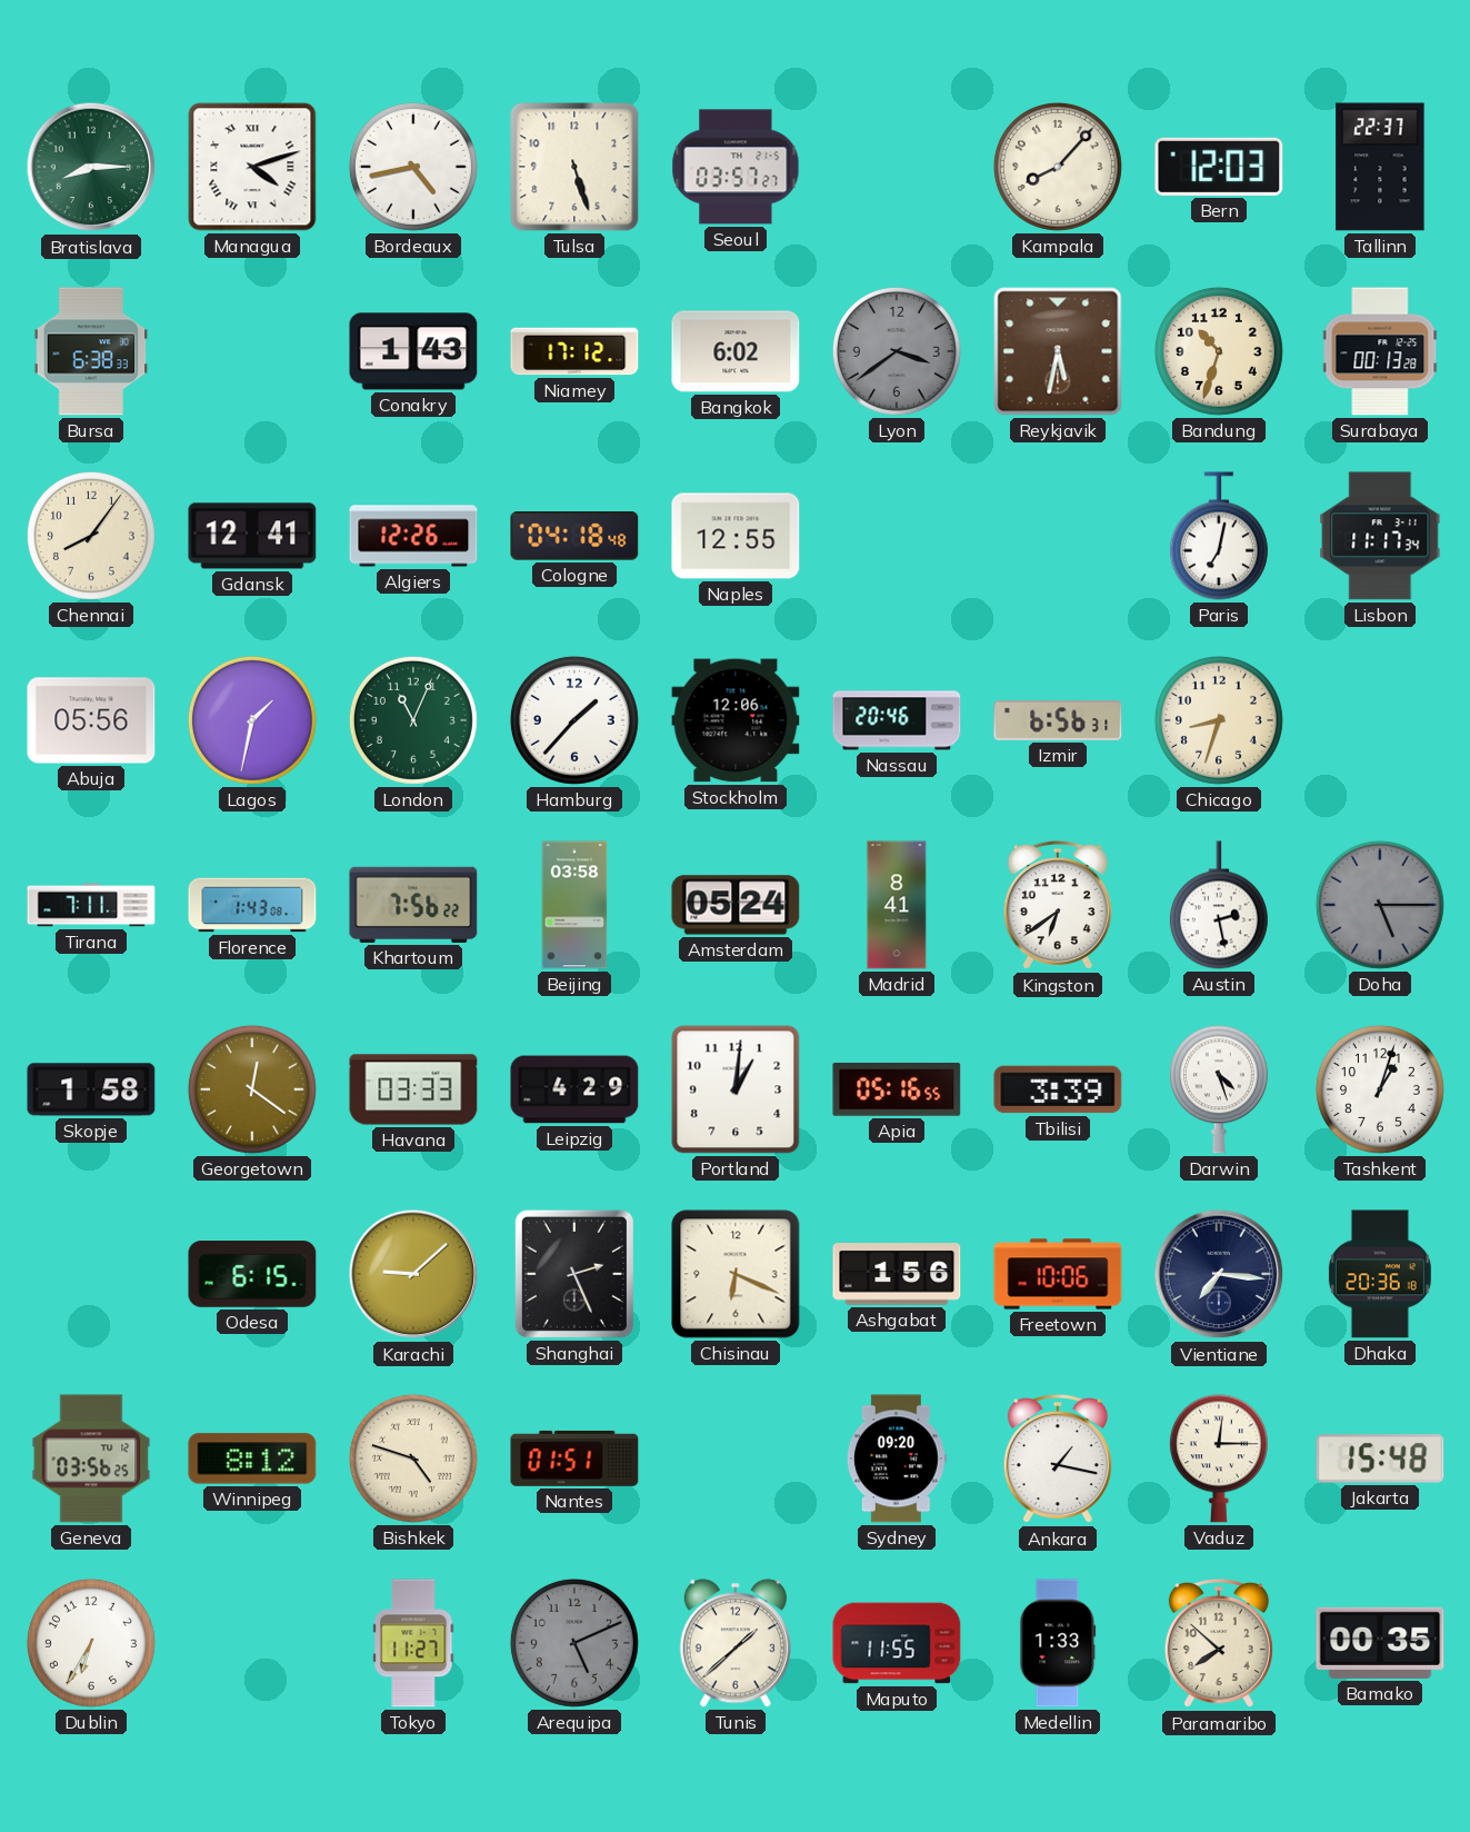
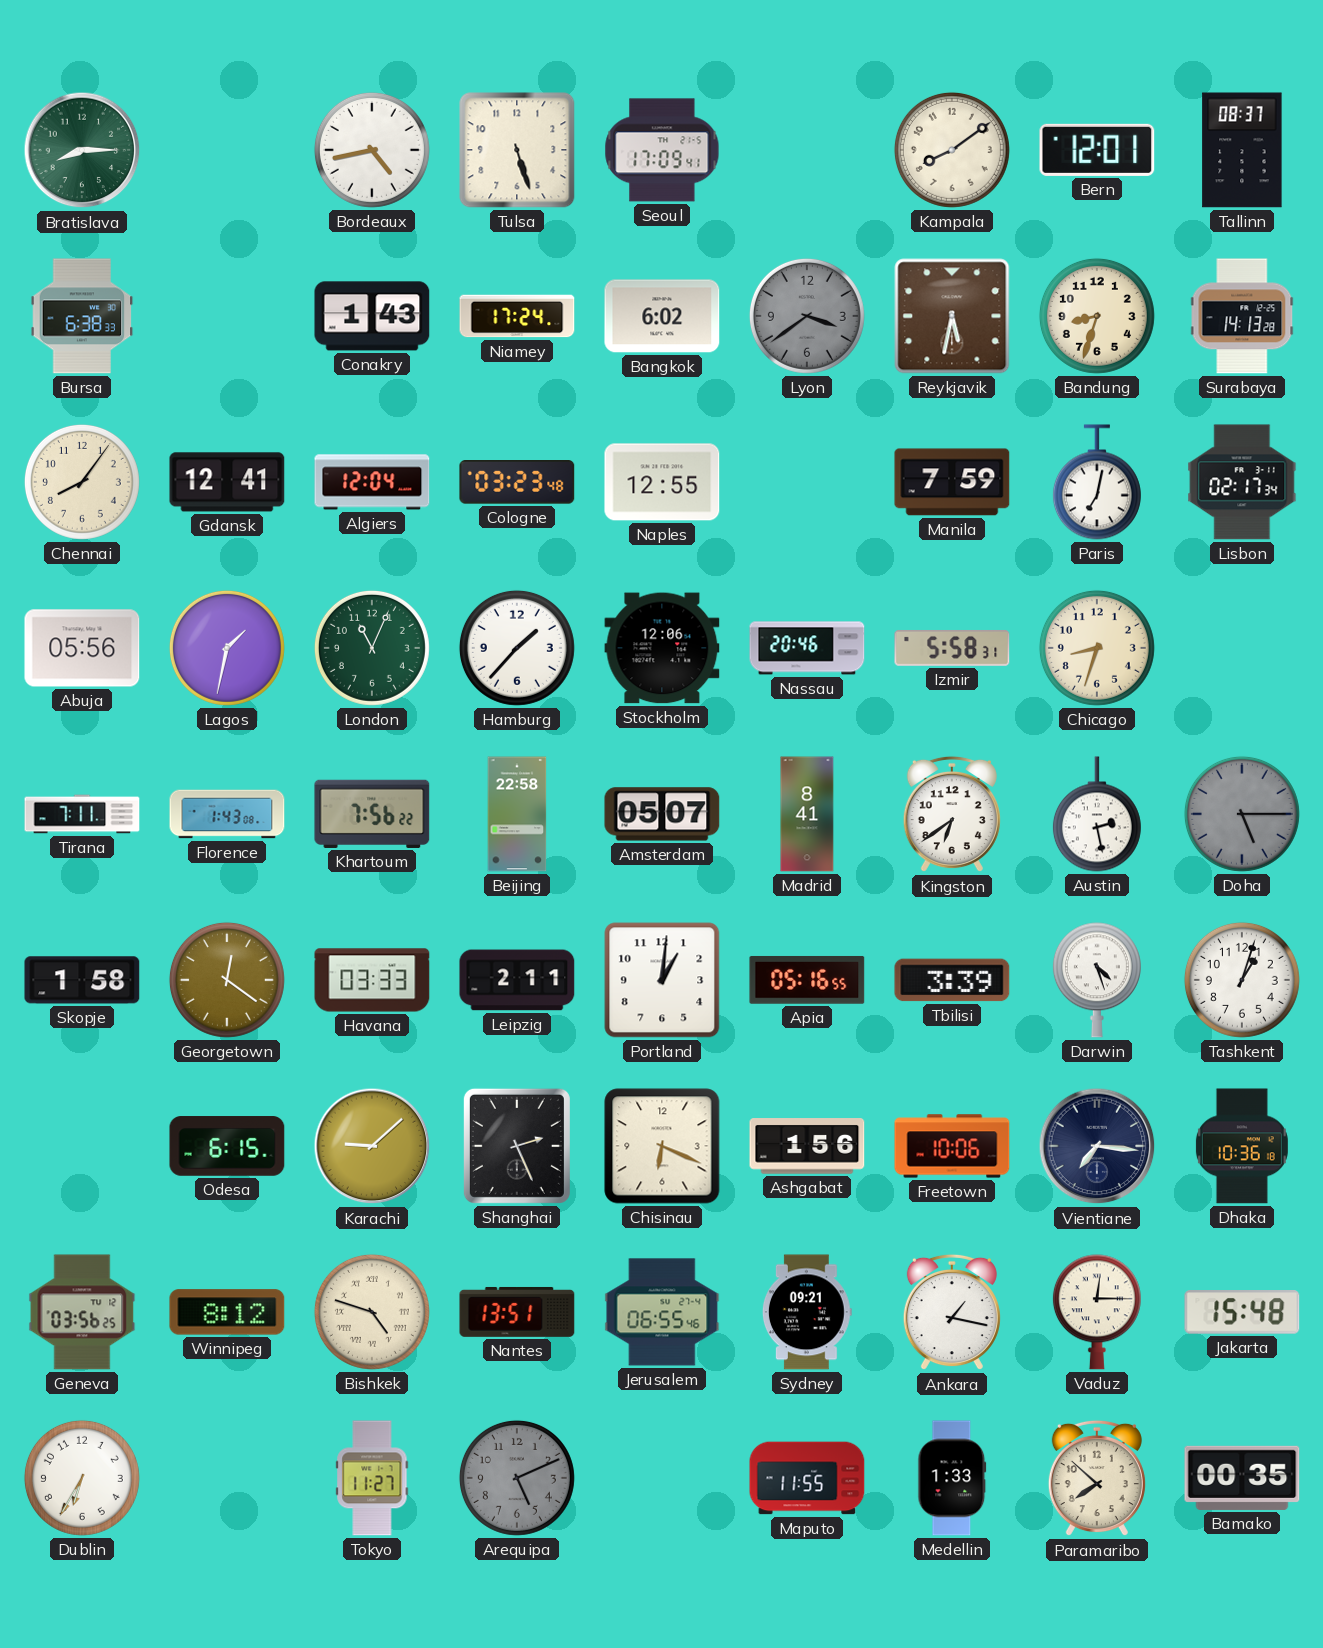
Managua: 4:12 -> none (252, 167)
Seoul: 03:57 -> 17:09 (662, 150)
Kampala: 8:07 -> 8:09 (952, 150)
Bern: 12:03 -> 12:01 (1097, 150)
Tallinn: 22:37 -> 08:37 (1242, 150)
Niamey: 17:12 -> 17:24 (517, 316)
Bandung: 10:33 -> 8:33 (1097, 316)
Surabaya: 00:13 -> 14:13 (1242, 316)
Algiers: 12:26 -> 12:04 (372, 482)
Cologne: 04:18 -> 03:23 (517, 483)
Manila: none -> 7:59 (952, 482)
Lisbon: 11:17 -> 02:17 (1242, 482)
Izmir: 6:56 -> 5:58 (952, 648)
Beijing: 03:58 -> 22:58 (517, 814)
Amsterdam: 05:24 -> 05:07 (662, 814)
Leipzig: 4:29 -> 2:11 (517, 980)
Dhaka: 20:36 -> 10:36 (1242, 1146)
Nantes: 01:51 -> 13:51 (517, 1312)
Jerusalem: none -> 06:55 (662, 1312)
Sydney: 09:20 -> 09:21 (807, 1312)
Tunis: 1:38 -> none (736, 1643)
